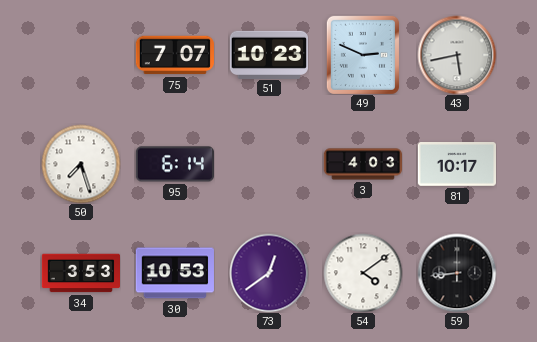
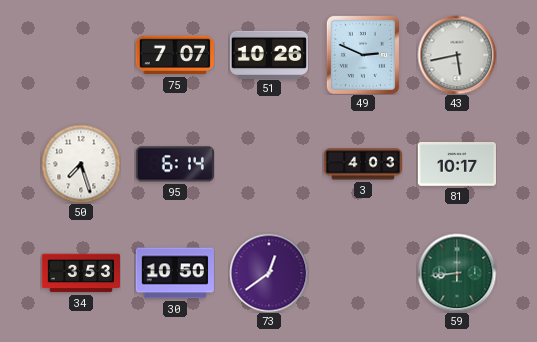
51: 10:23 -> 10:26 (268, 54)
30: 10:53 -> 10:50 (175, 273)
54: 4:09 -> none (363, 273)
59 dial: black -> green (457, 273)
